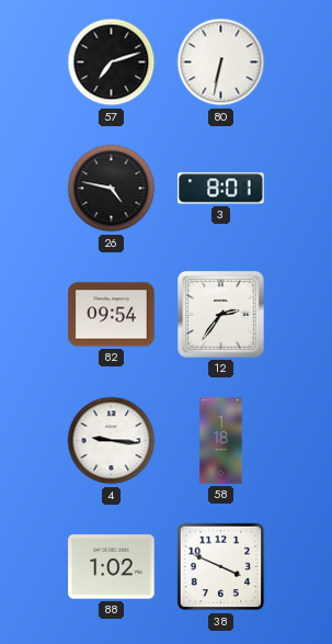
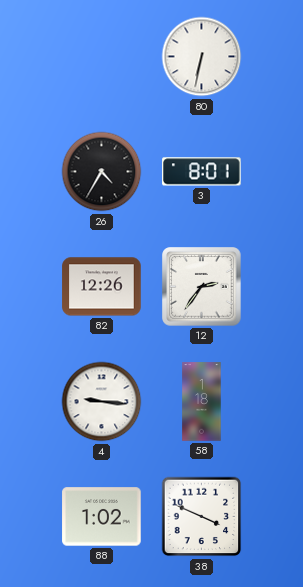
57: 7:12 -> none (112, 63)
26: 4:47 -> 4:35 (102, 172)
82: 09:54 -> 12:26 (102, 287)
